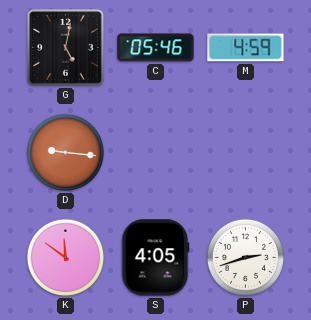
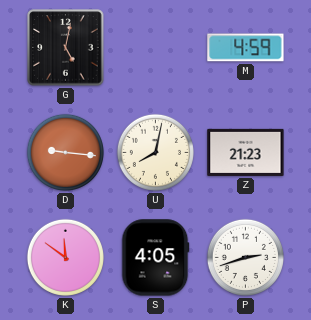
C: 05:46 -> none (156, 48)
U: none -> 8:02 (155, 152)
Z: none -> 21:23 (246, 152)
